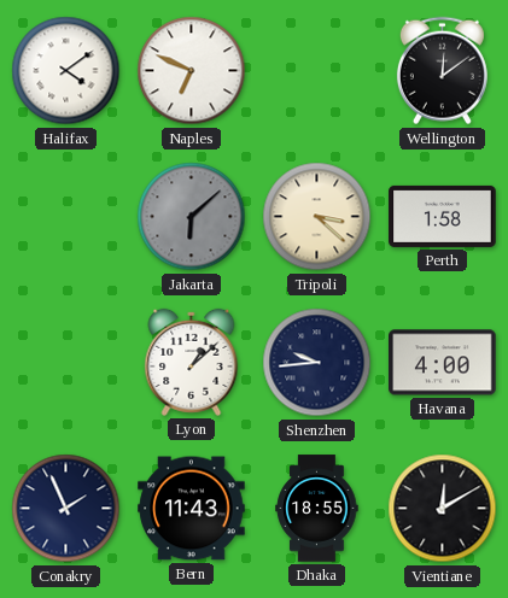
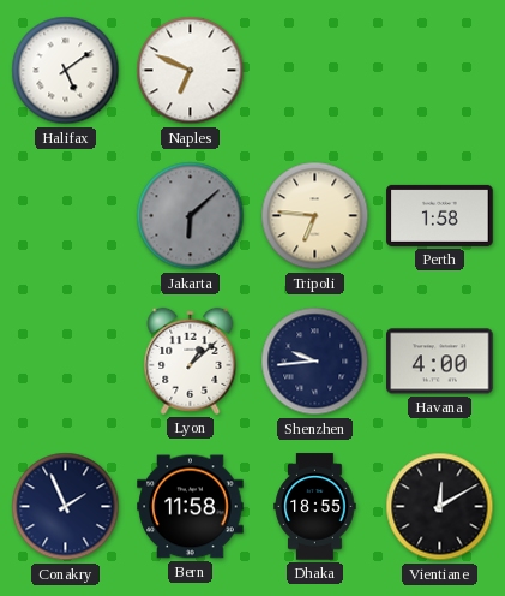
Halifax: 4:09 -> 5:09 (66, 71)
Wellington: 12:09 -> none (442, 71)
Tripoli: 3:22 -> 6:46 (315, 216)
Bern: 11:43 -> 11:58 (191, 507)
